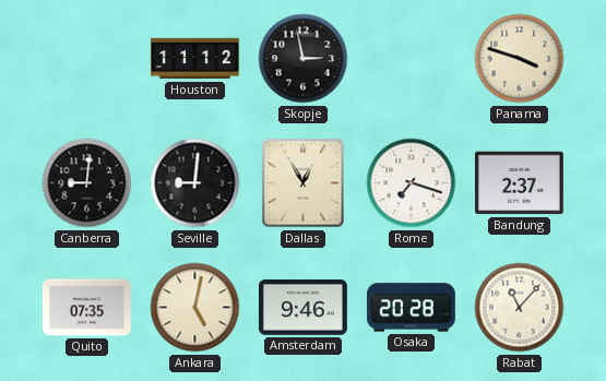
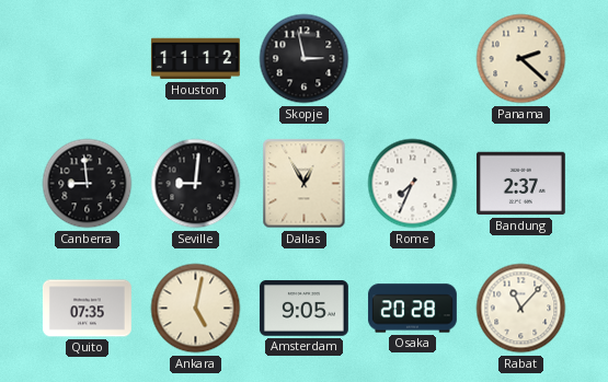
Panama: 3:48 -> 2:22 (521, 59)
Canberra: 9:01 -> 8:59 (88, 184)
Rome: 7:18 -> 7:34 (413, 184)
Amsterdam: 9:46 -> 9:05 (303, 309)
